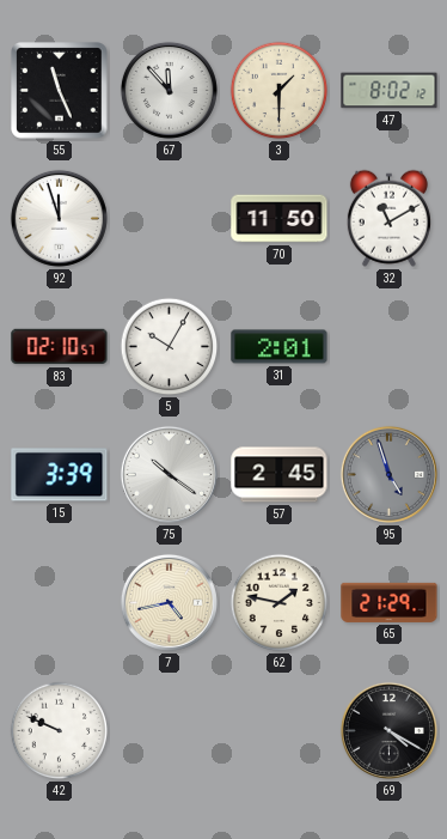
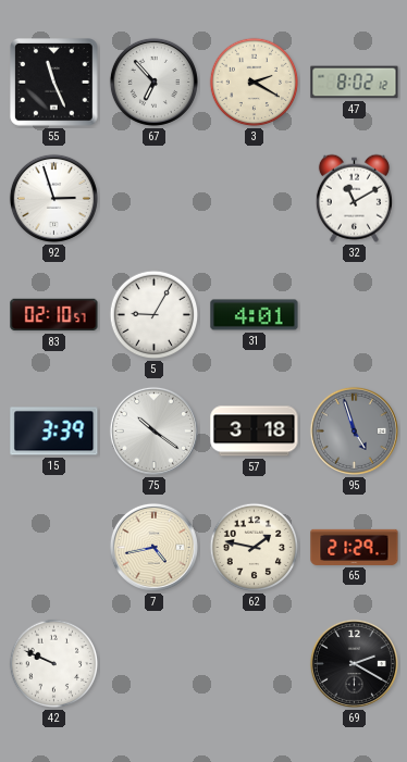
67: 11:53 -> 6:53 (153, 82)
3: 1:30 -> 2:20 (255, 83)
92: 11:57 -> 2:57 (53, 198)
70: 11:50 -> none (280, 219)
5: 10:05 -> 9:05 (155, 315)
31: 2:01 -> 4:01 (255, 315)
57: 2:45 -> 3:18 (255, 432)
69: 4:20 -> 2:20 (354, 663)
